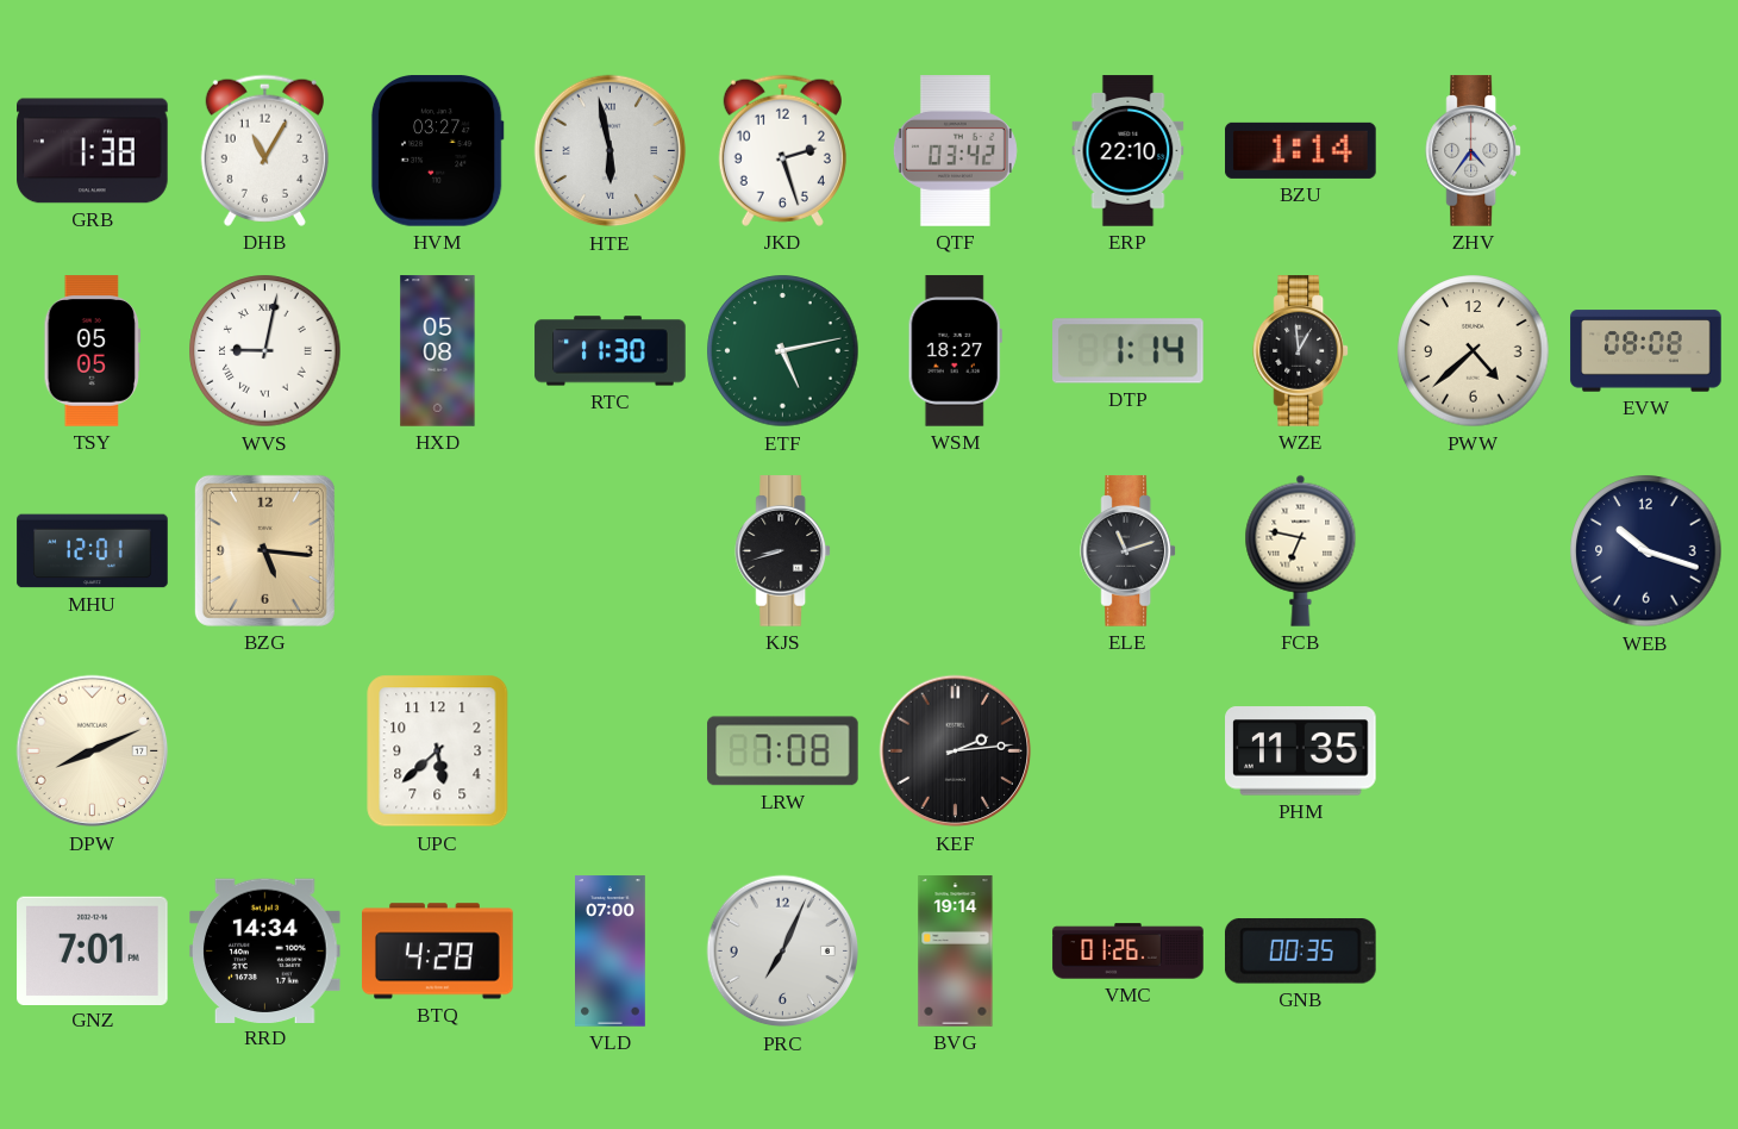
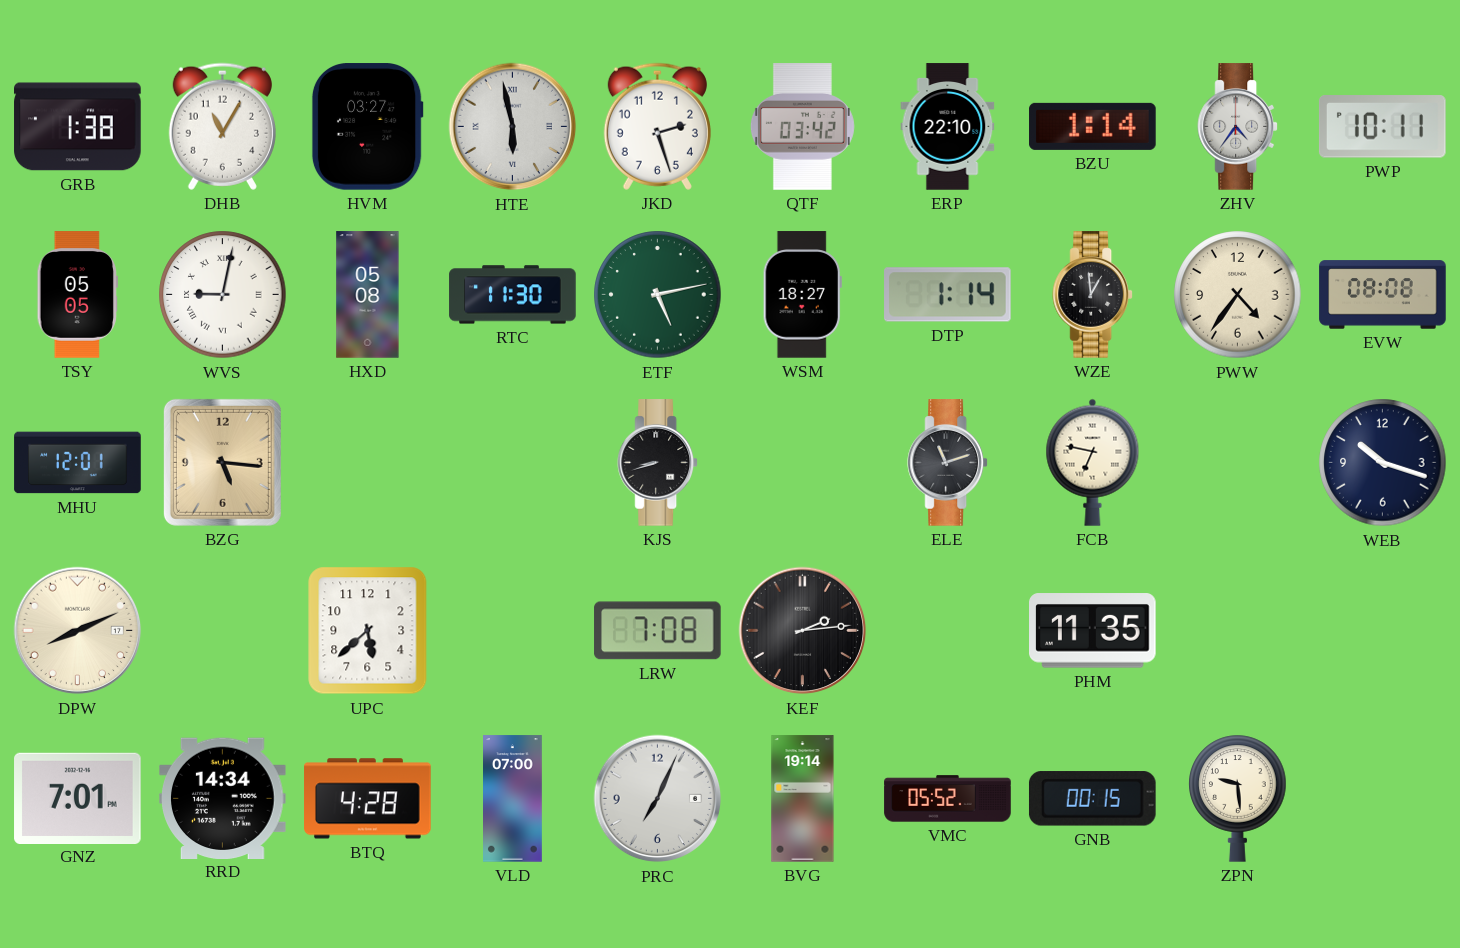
PWP: none -> 10:11 (1382, 127)
PWW: 4:38 -> 4:36 (1238, 295)
VMC: 01:26 -> 05:52 (948, 799)
GNB: 00:35 -> 00:15 (1092, 799)
ZPN: none -> 9:29 (1238, 798)
